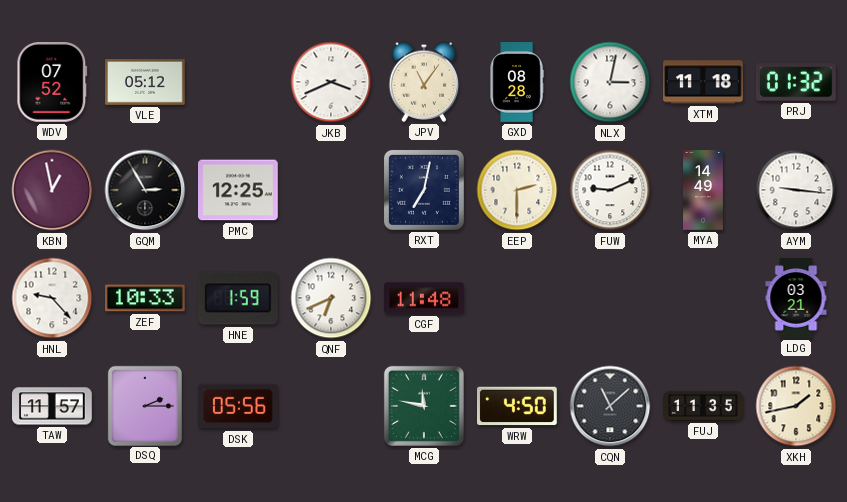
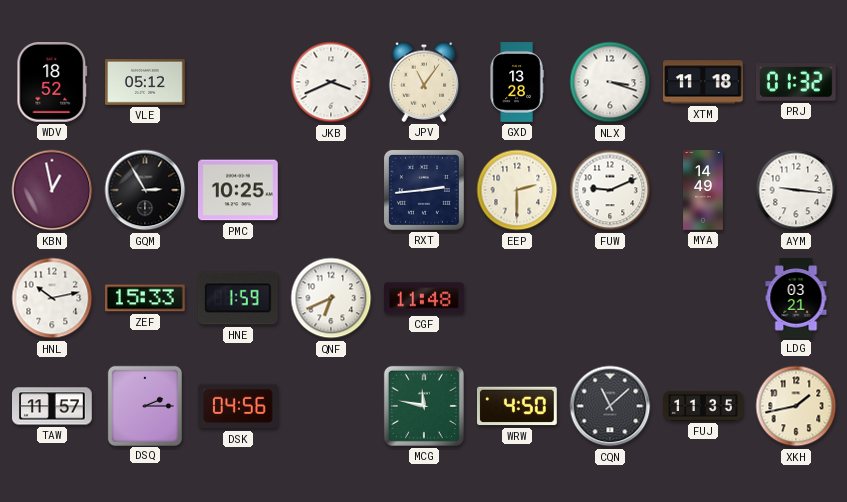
WDV: 07:52 -> 18:52 (52, 83)
GXD: 08:28 -> 13:28 (517, 82)
NLX: 3:02 -> 3:18 (610, 82)
PMC: 12:25 -> 10:25 (239, 190)
RXT: 7:02 -> 2:44 (424, 190)
HNL: 9:23 -> 10:13 (52, 298)
ZEF: 10:33 -> 15:33 (146, 298)
DSK: 05:56 -> 04:56 (239, 406)
